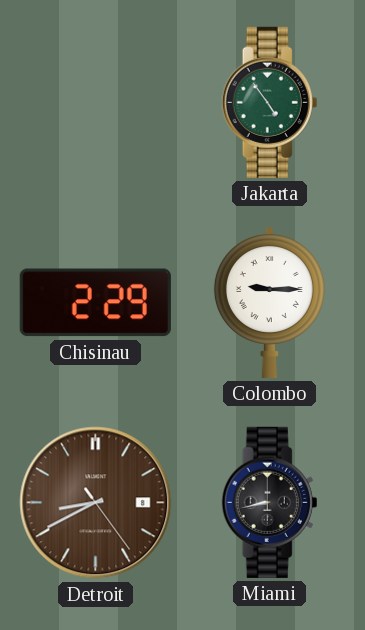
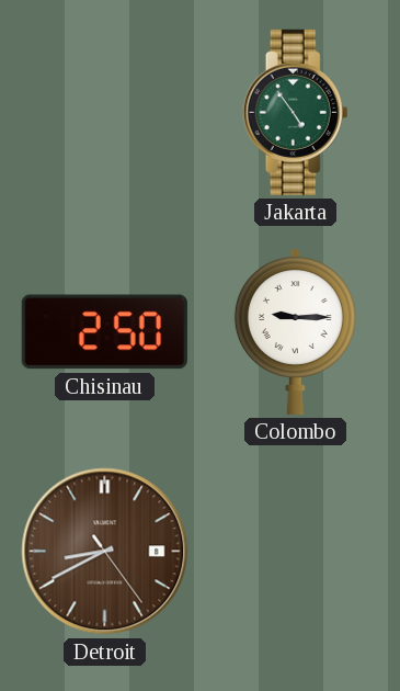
Chisinau: 2:29 -> 2:50 (104, 332)
Miami: 8:43 -> none (270, 502)
